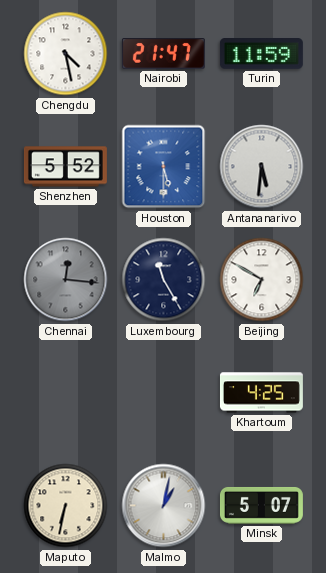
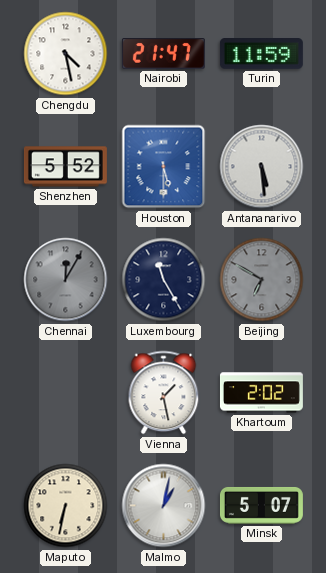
Antananarivo: 5:31 -> 5:29 (262, 167)
Chennai: 12:16 -> 12:05 (66, 280)
Beijing dial: white -> grey (262, 280)
Vienna: none -> 1:28 (164, 393)
Khartoum: 4:25 -> 2:02 (261, 393)
